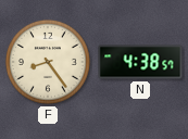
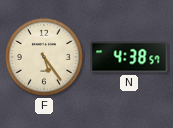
F: 8:24 -> 5:24 (44, 57)
